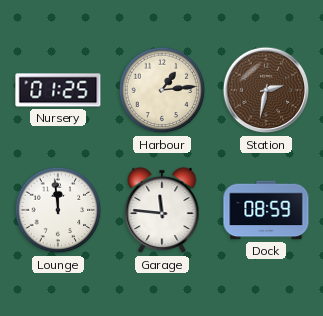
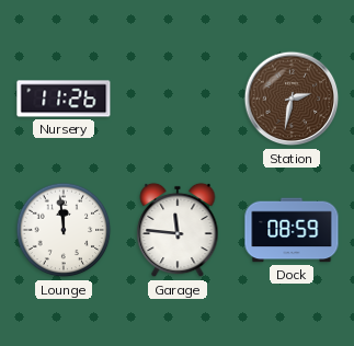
Nursery: 01:25 -> 11:26 (64, 99)
Harbour: 1:14 -> none (162, 90)
